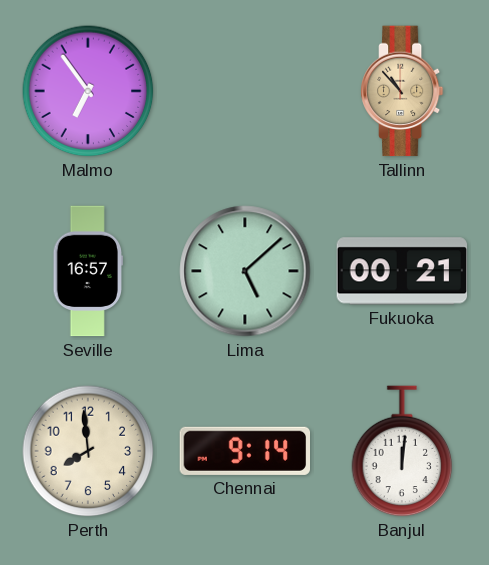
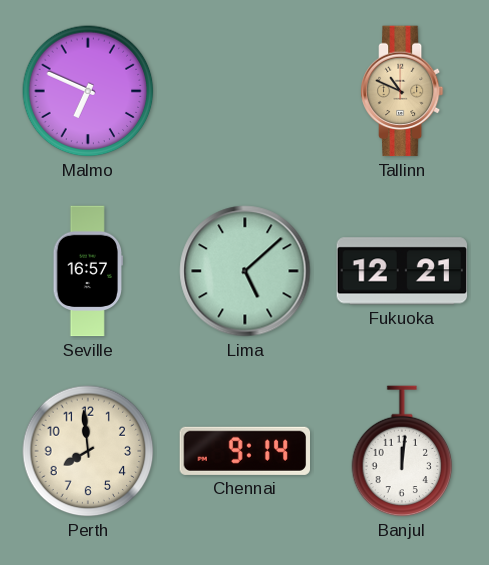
Malmo: 6:54 -> 6:49 (88, 91)
Tallinn: 10:53 -> 10:49 (402, 91)
Fukuoka: 00:21 -> 12:21 (402, 271)
